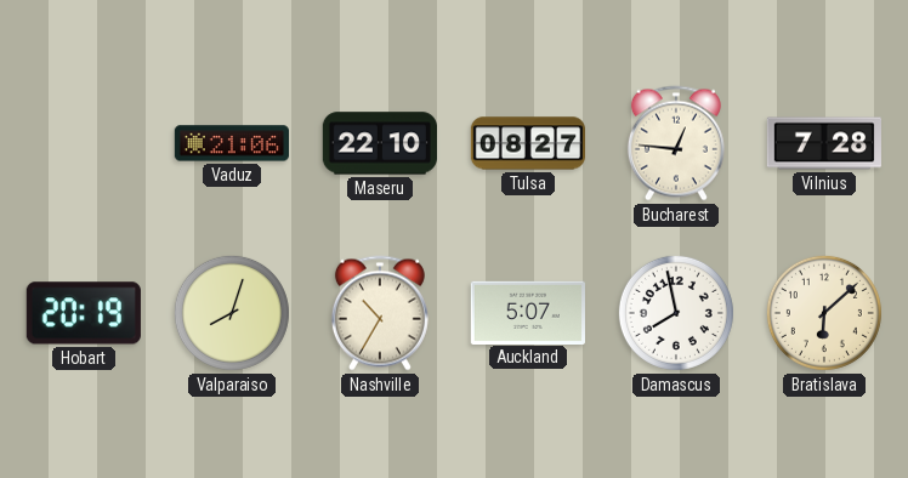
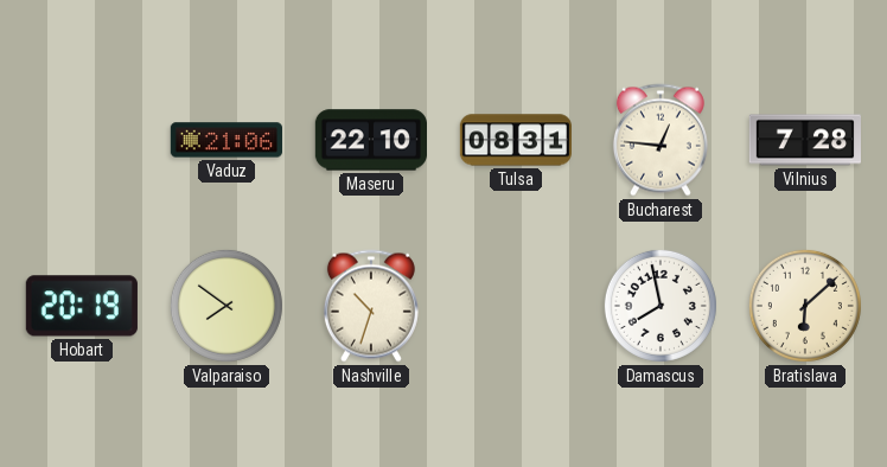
Tulsa: 08:27 -> 08:31 (515, 140)
Valparaiso: 8:03 -> 7:51 (226, 306)
Nashville: 10:35 -> 10:33 (371, 306)
Auckland: 5:07 -> none (528, 312)
